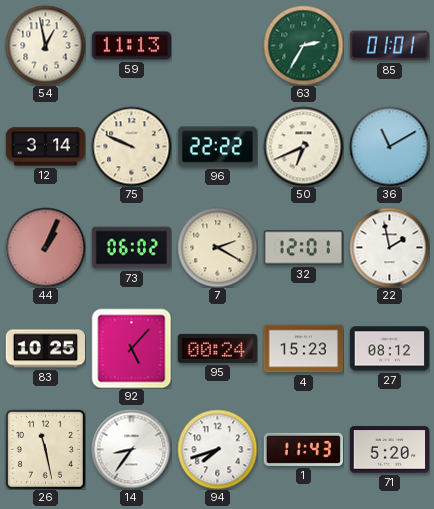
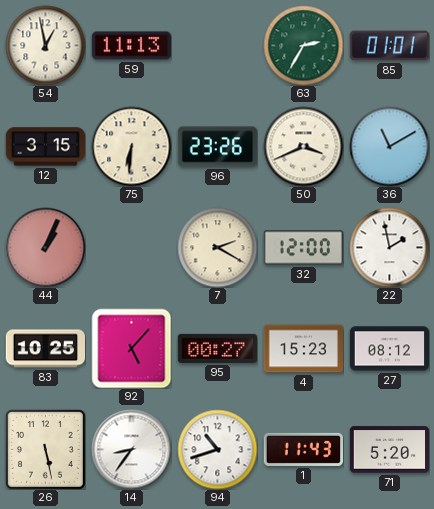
12: 3:14 -> 3:15 (45, 147)
75: 9:49 -> 6:31 (131, 146)
96: 22:22 -> 23:26 (217, 147)
50: 6:41 -> 3:41 (303, 146)
73: 06:02 -> none (131, 248)
32: 12:01 -> 12:00 (303, 248)
95: 00:24 -> 00:27 (217, 348)
26: 11:28 -> 5:28 (46, 450)
94: 7:42 -> 10:42 (217, 449)
